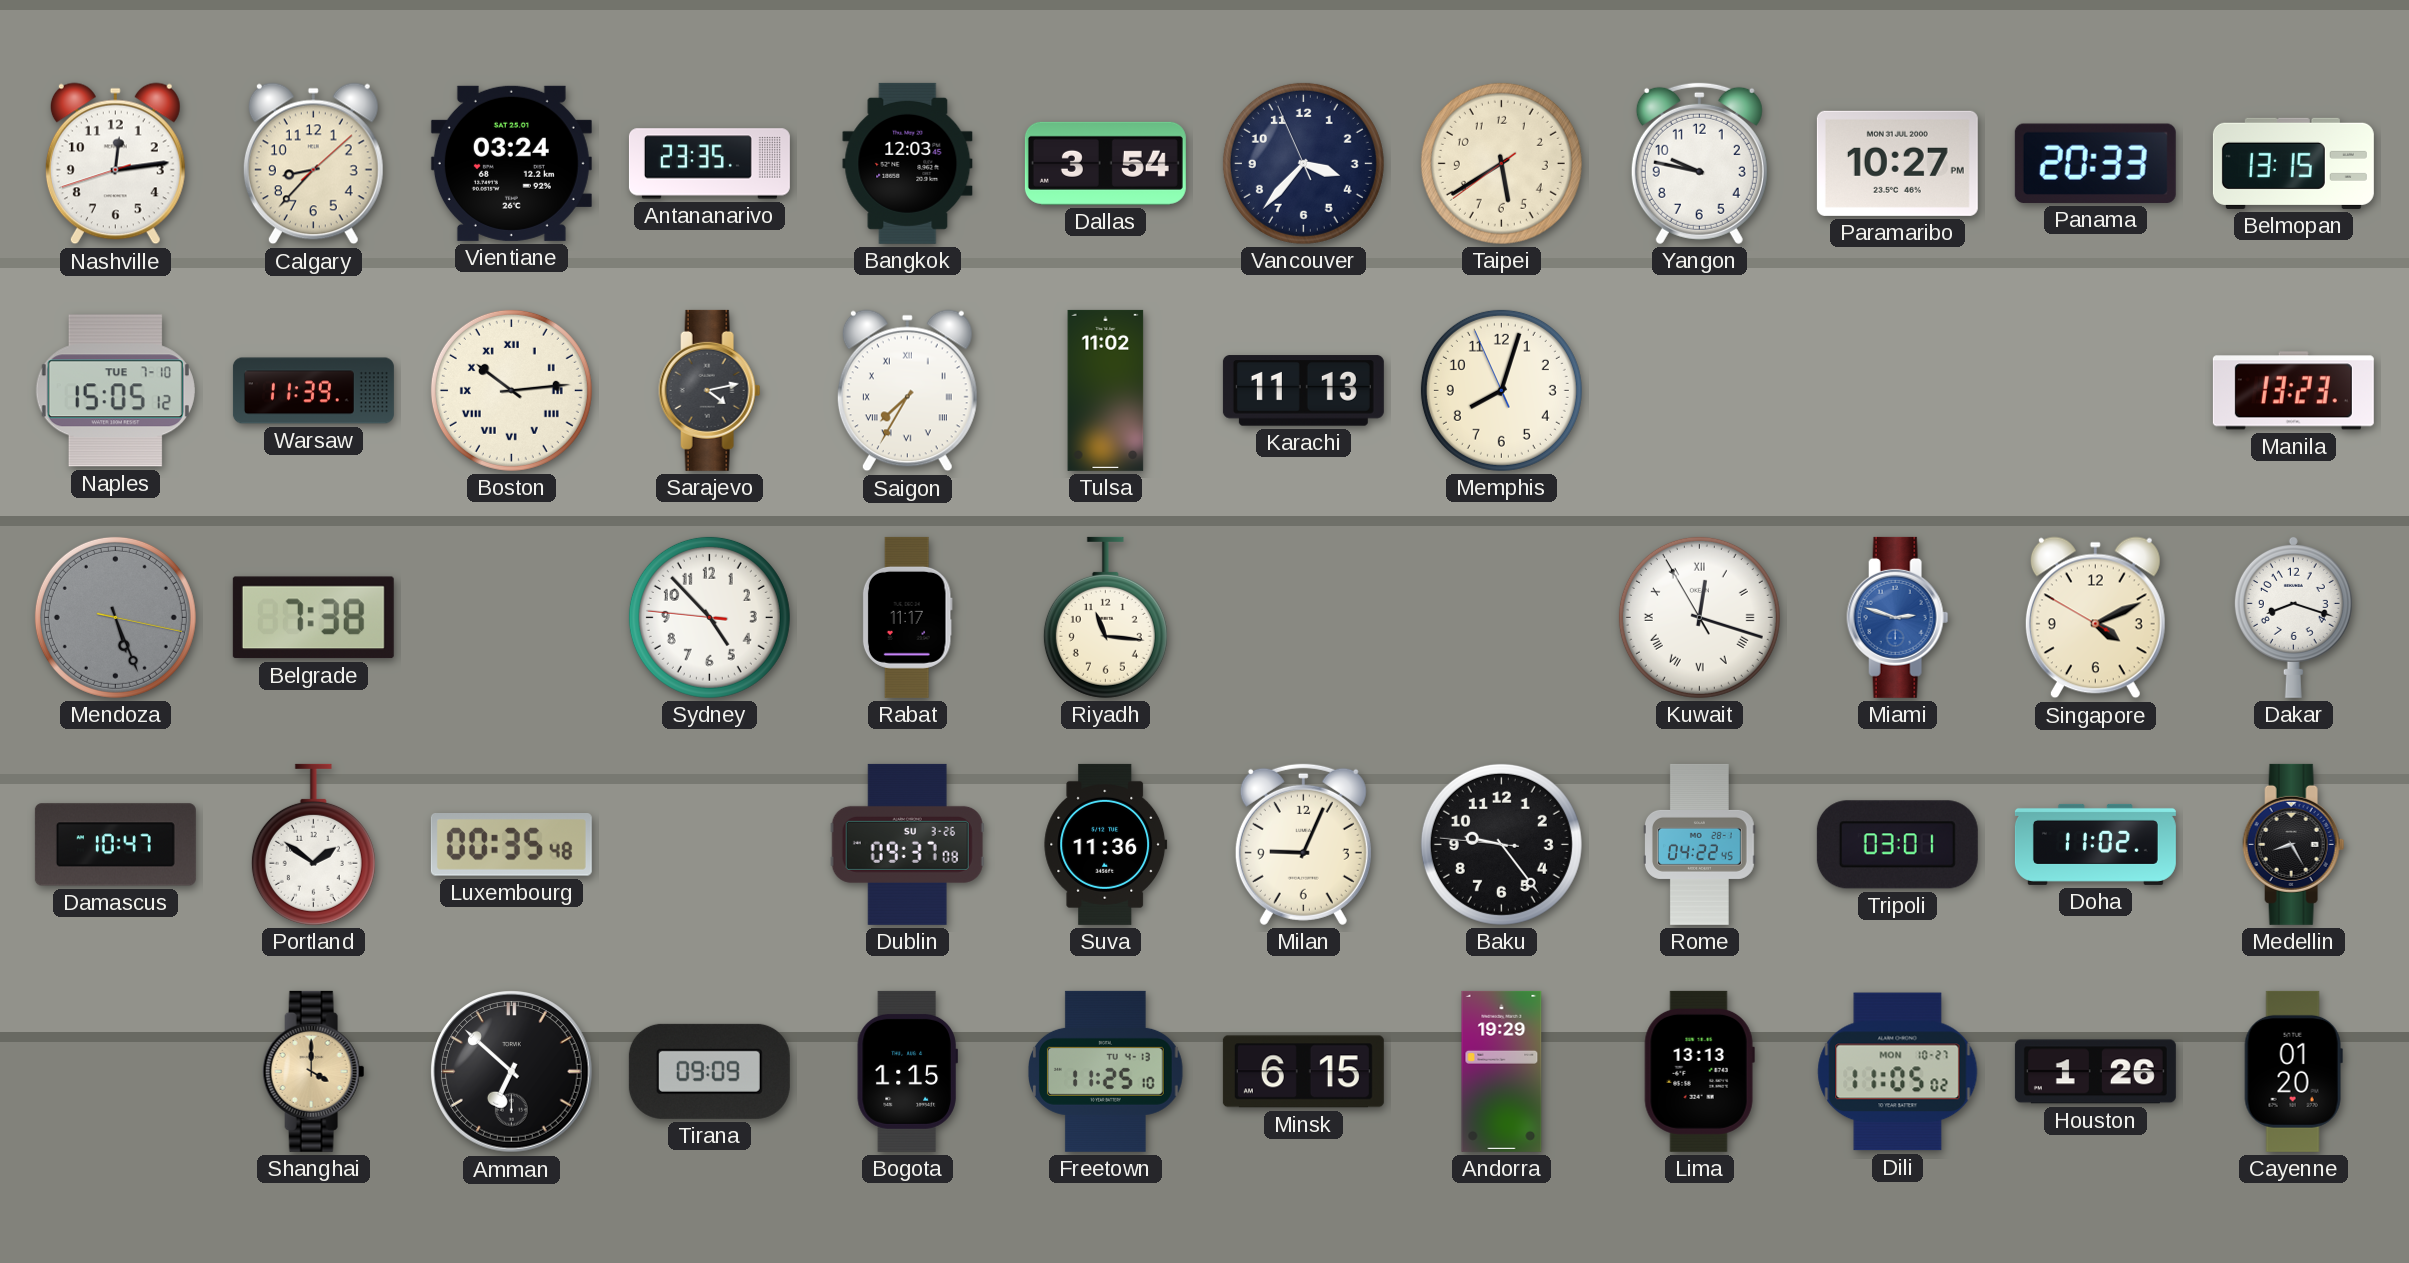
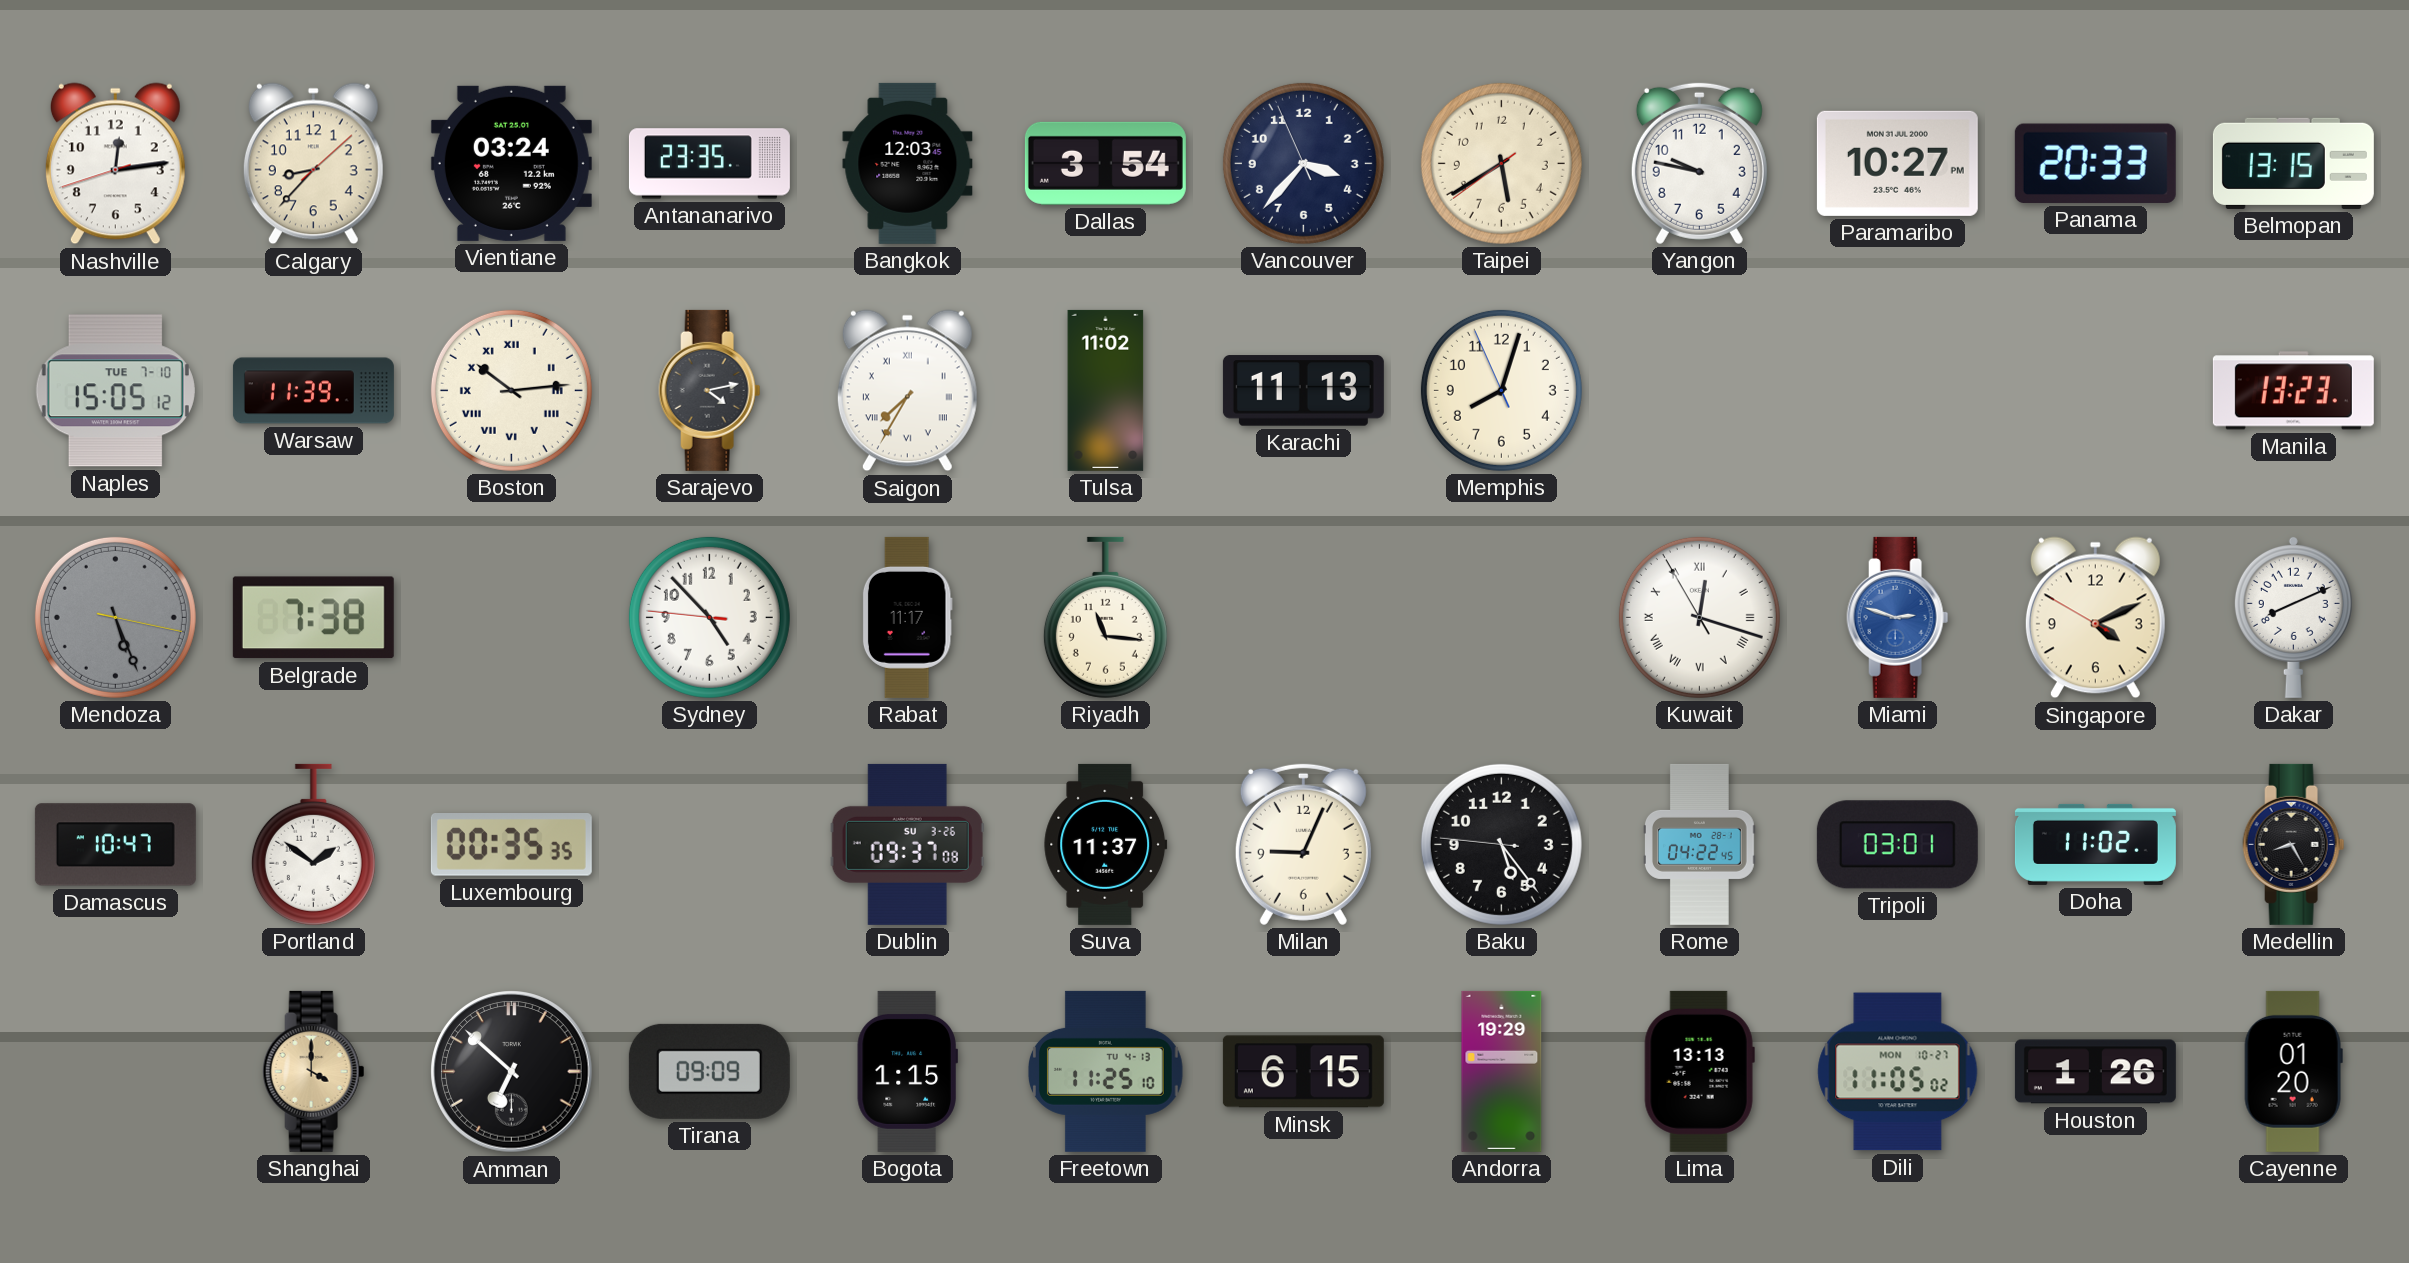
Dakar: 8:18 -> 8:11 (2293, 617)
Luxembourg: 00:35:48 -> 00:35:35 (511, 845)
Suva: 11:36 -> 11:37 (1106, 844)
Baku: 9:23 -> 5:23 (1501, 844)
